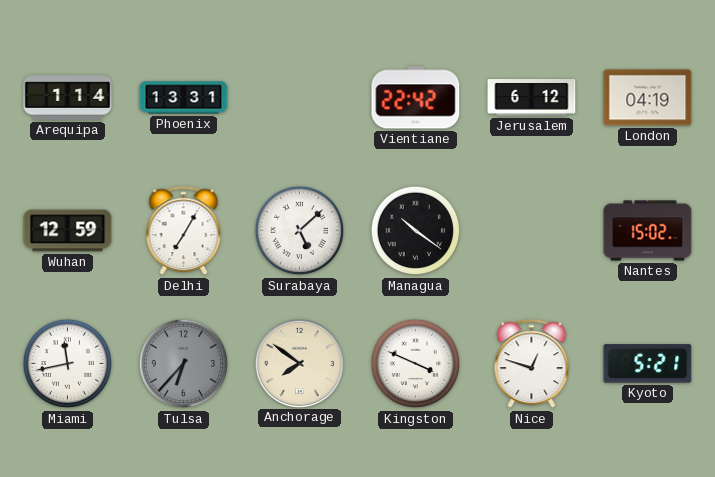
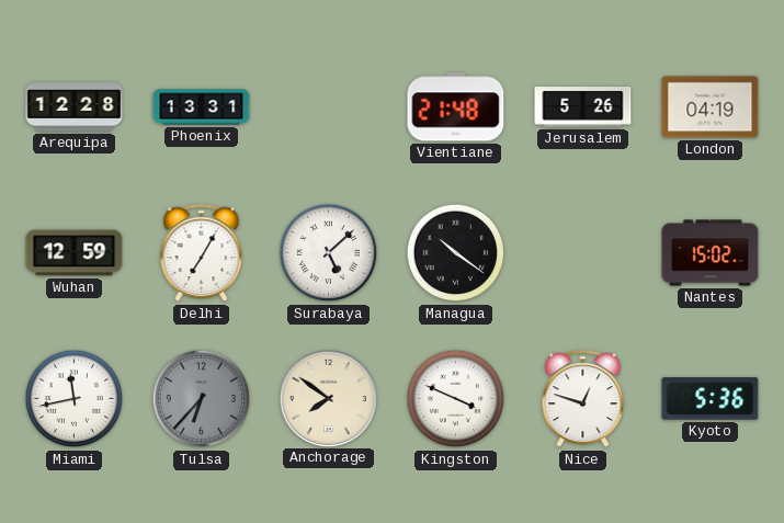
Arequipa: 1:14 -> 12:28 (75, 107)
Vientiane: 22:42 -> 21:48 (456, 107)
Jerusalem: 6:12 -> 5:26 (583, 107)
Kyoto: 5:21 -> 5:36 (711, 399)
